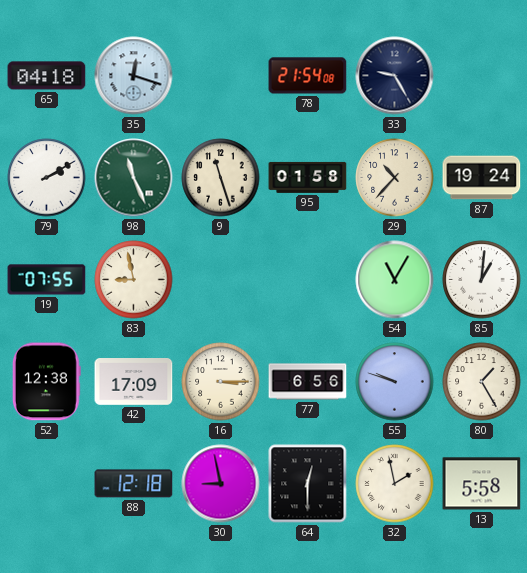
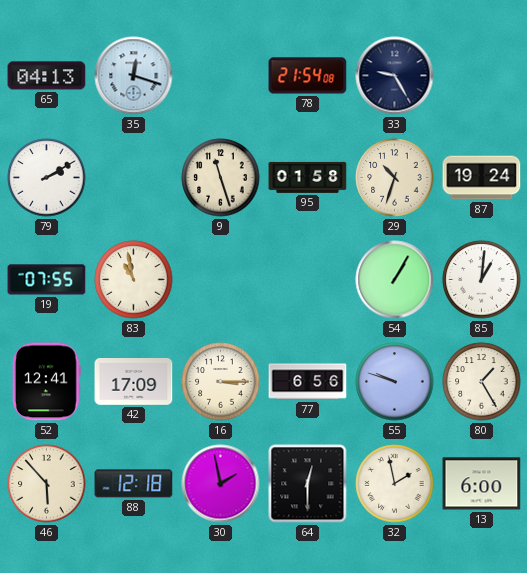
65: 04:18 -> 04:13 (47, 76)
98: 11:26 -> none (134, 178)
29: 10:37 -> 10:33 (395, 178)
83: 8:58 -> 10:58 (134, 280)
54: 11:05 -> 1:05 (395, 280)
52: 12:38 -> 12:41 (46, 382)
46: none -> 5:53 (47, 484)
30: 8:58 -> 1:58 (221, 484)
13: 5:58 -> 6:00 (482, 484)
